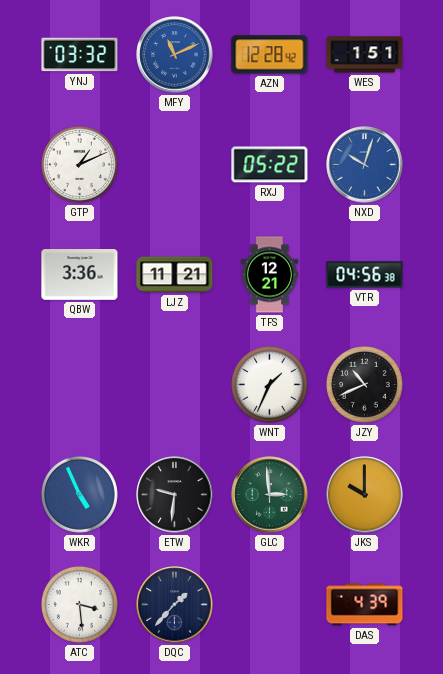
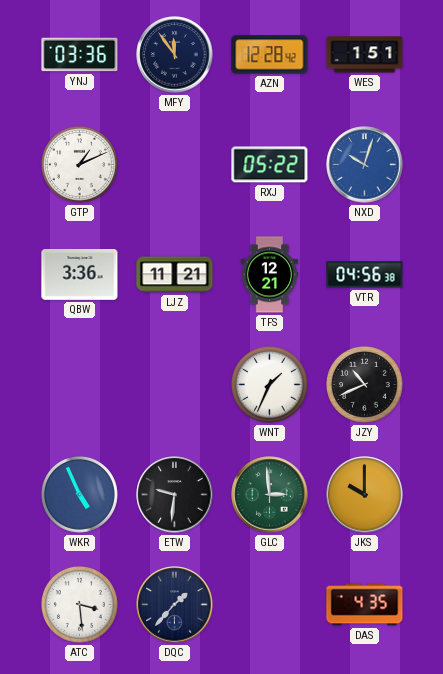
YNJ: 03:32 -> 03:36 (80, 55)
MFY: 11:11 -> 11:54 (175, 55)
MFY dial: blue -> navy (175, 55)
DAS: 4:39 -> 4:35 (365, 605)
